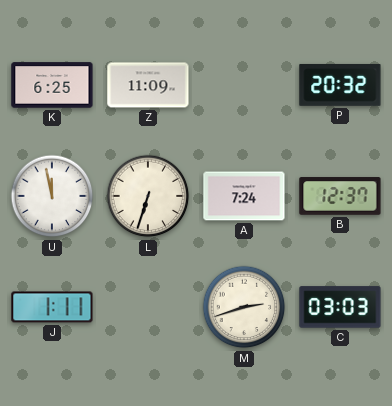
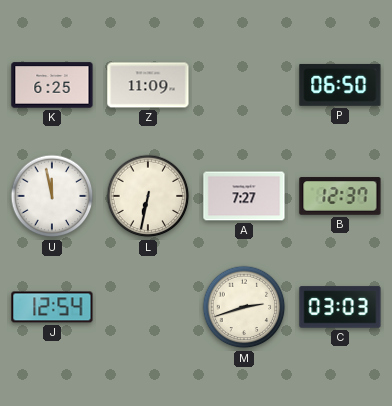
P: 20:32 -> 06:50 (340, 85)
L: 6:33 -> 6:32 (148, 196)
A: 7:24 -> 7:27 (244, 196)
J: 1:11 -> 12:54 (52, 307)
